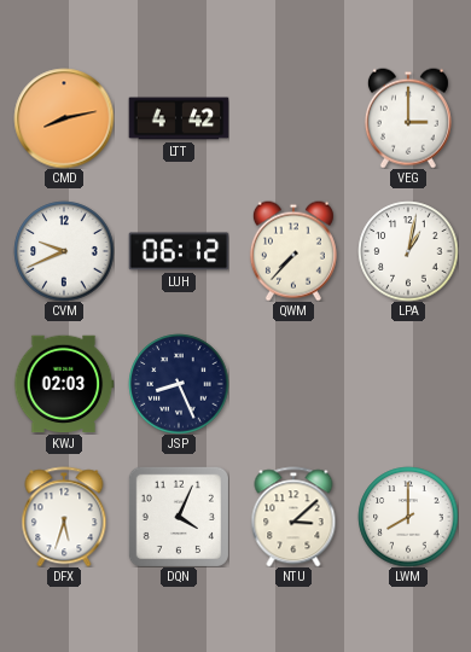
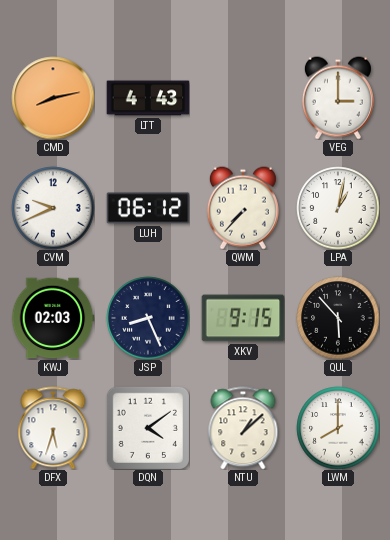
LTT: 4:42 -> 4:43 (148, 98)
XKV: none -> 9:15 (243, 318)
QUL: none -> 5:53 (338, 318)
DQN: 4:04 -> 4:09 (148, 428)
NTU: 3:08 -> 1:08 (243, 428)
